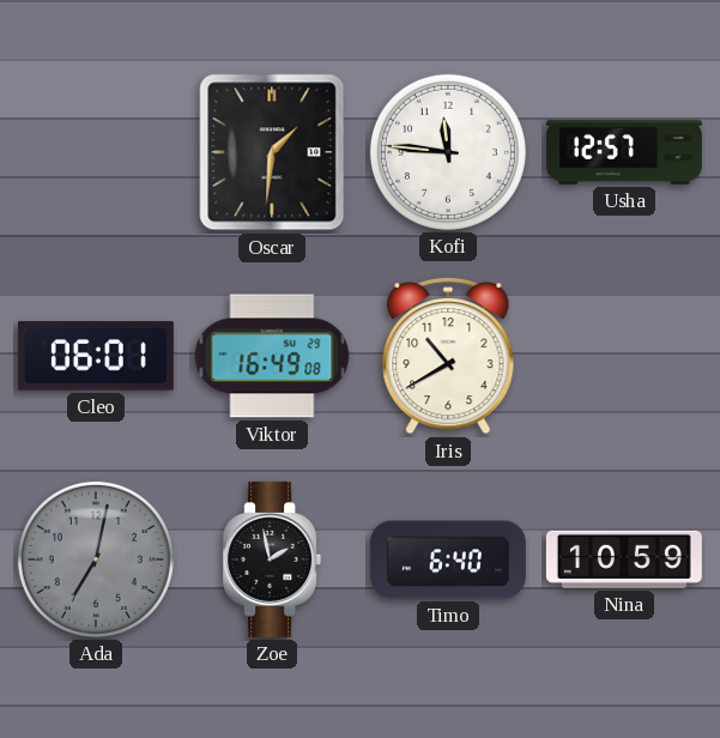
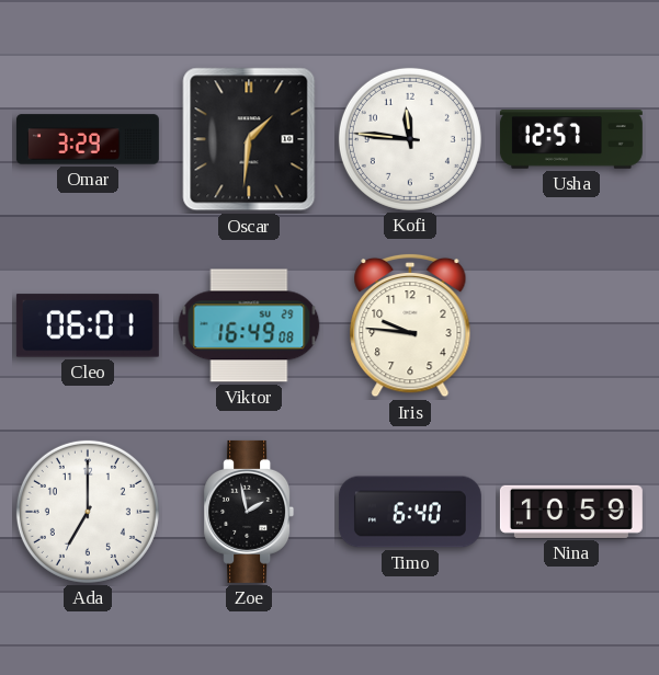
Omar: none -> 3:29 (88, 139)
Iris: 10:40 -> 9:46 (410, 325)
Ada: 7:02 -> 7:00 (88, 512)
Ada dial: grey -> white (88, 512)
